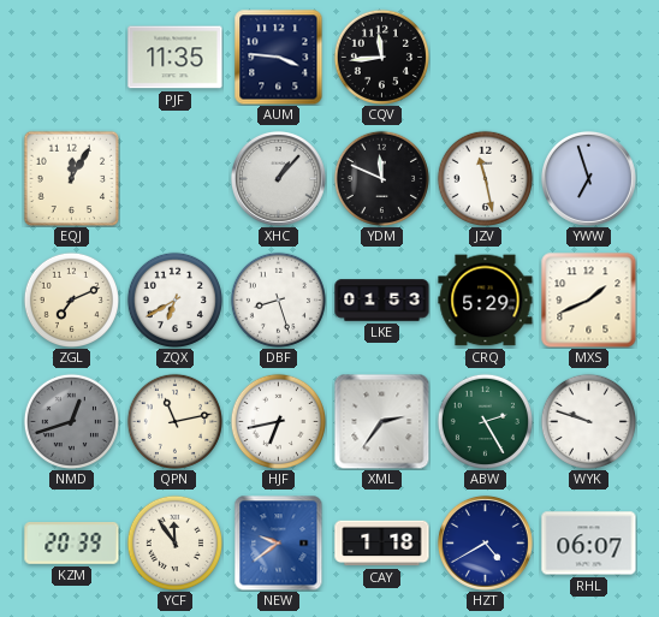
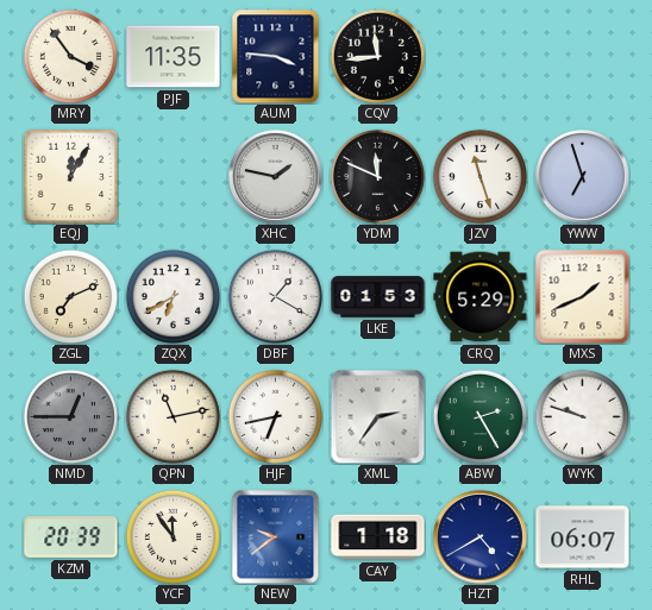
MRY: none -> 3:54 (70, 56)
XHC: 1:07 -> 1:47 (275, 176)
JZV: 11:28 -> 11:27 (479, 176)
DBF: 8:27 -> 1:20 (275, 296)
NMD: 12:42 -> 12:45 (70, 416)
